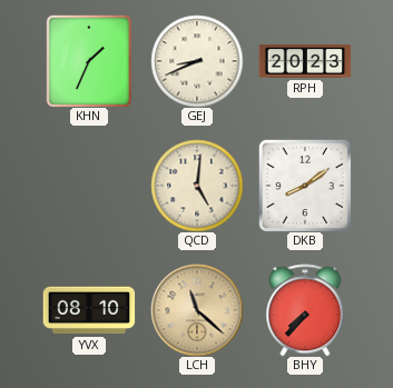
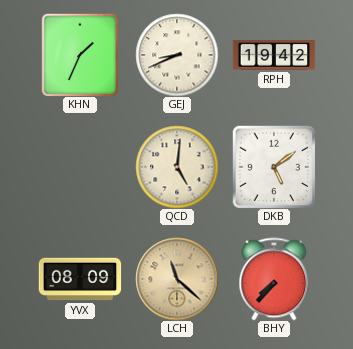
RPH: 20:23 -> 19:42 (274, 55)
DKB: 8:09 -> 5:09 (274, 167)
YVX: 08:10 -> 08:09 (80, 279)
